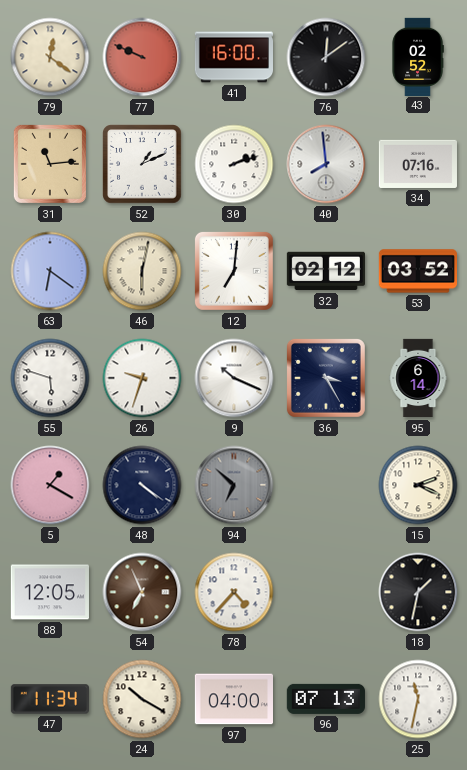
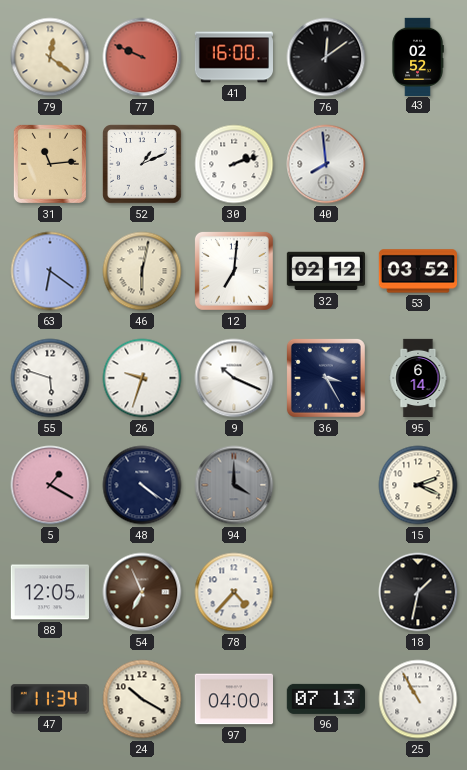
34: 07:16 -> none (418, 164)
94: 6:52 -> 4:00 (234, 485)
25: 11:32 -> 10:55 (418, 699)
